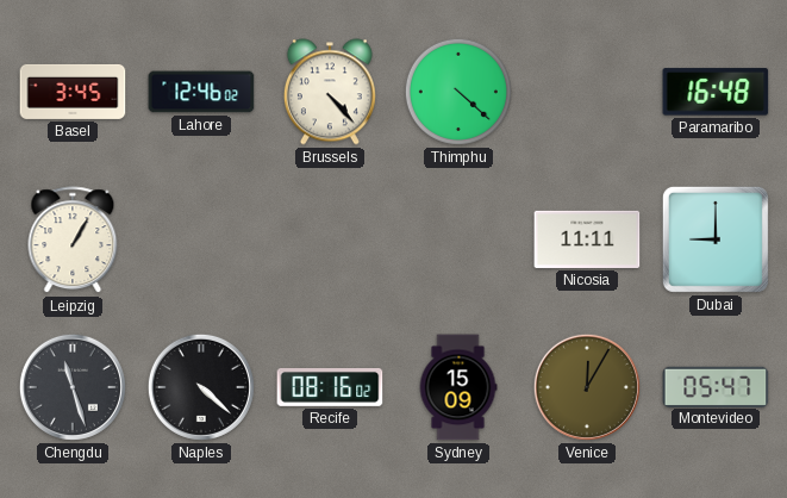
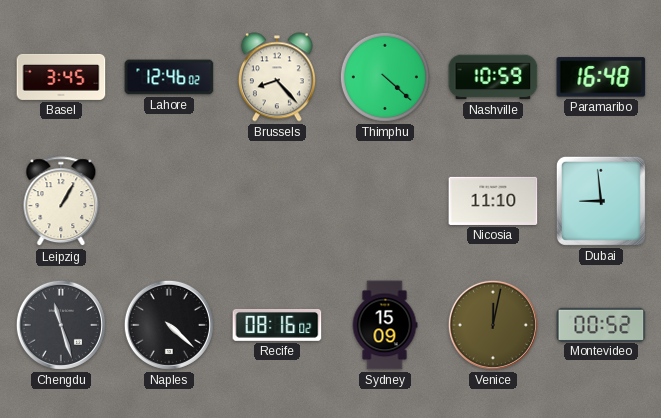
Brussels: 4:23 -> 8:23 (277, 77)
Nashville: none -> 10:59 (493, 77)
Nicosia: 11:11 -> 11:10 (493, 201)
Dubai: 9:00 -> 8:59 (601, 201)
Venice: 12:05 -> 12:02 (493, 325)
Montevideo: 05:47 -> 00:52 (601, 324)
